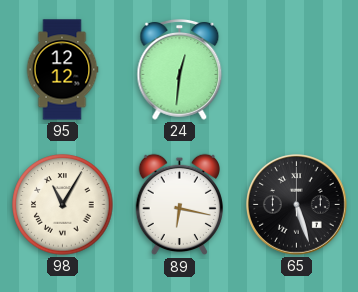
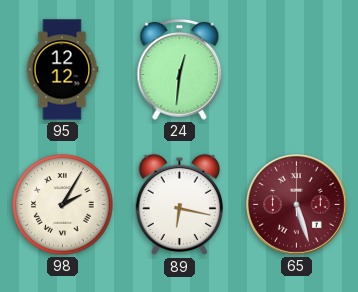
98: 11:05 -> 2:05 (63, 205)
65 dial: black -> burgundy (297, 205)
